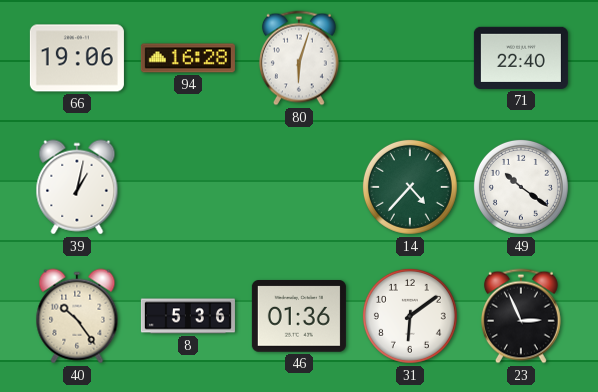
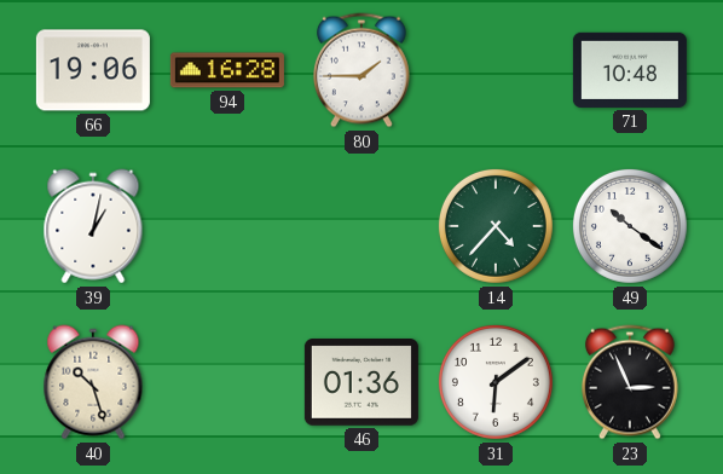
80: 6:03 -> 1:45 (361, 70)
71: 22:40 -> 10:48 (630, 70)
40: 10:24 -> 10:27 (93, 382)
8: 5:36 -> none (188, 316)
